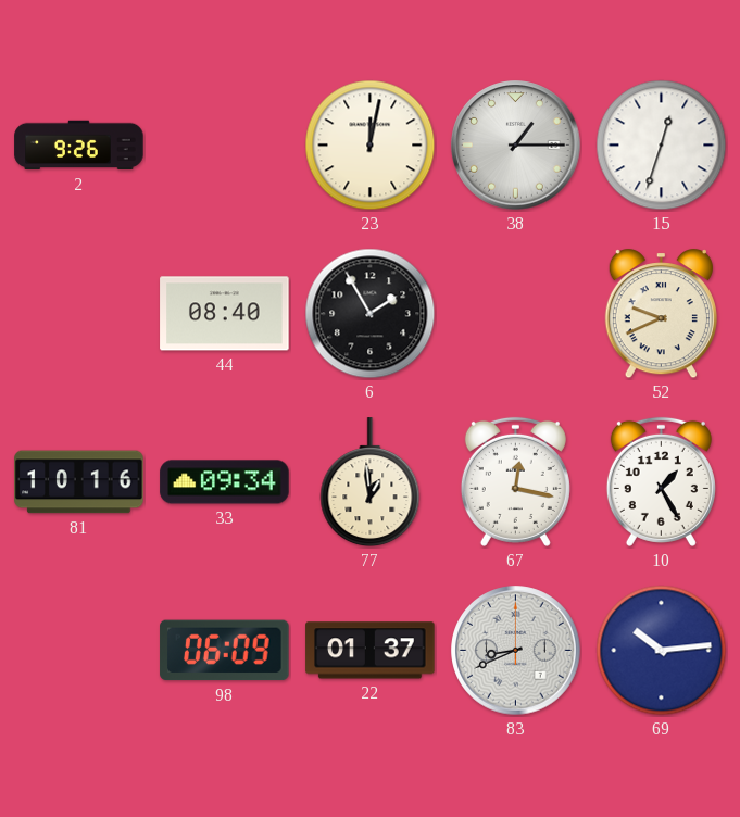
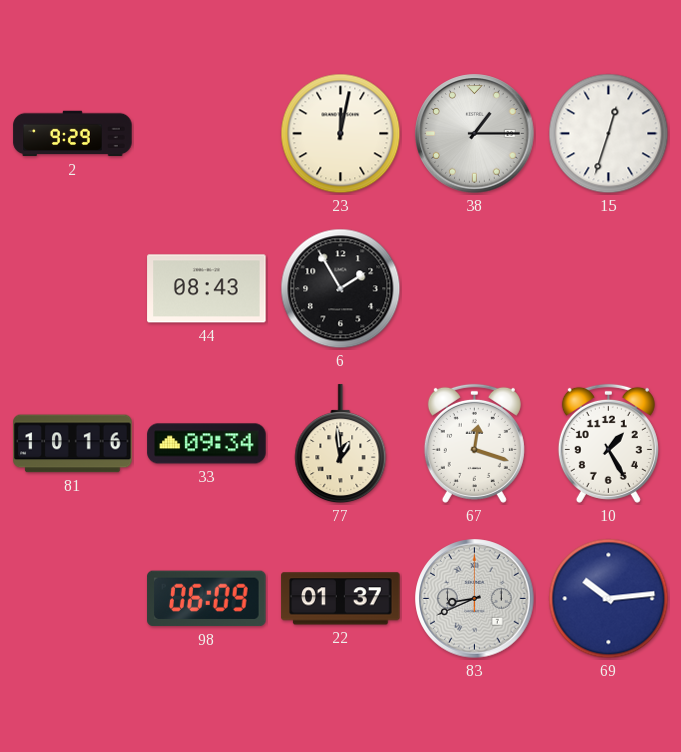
2: 9:26 -> 9:29 (73, 134)
44: 08:40 -> 08:43 (207, 289)
52: 9:41 -> none (661, 314)
67: 12:17 -> 12:18 (474, 443)
